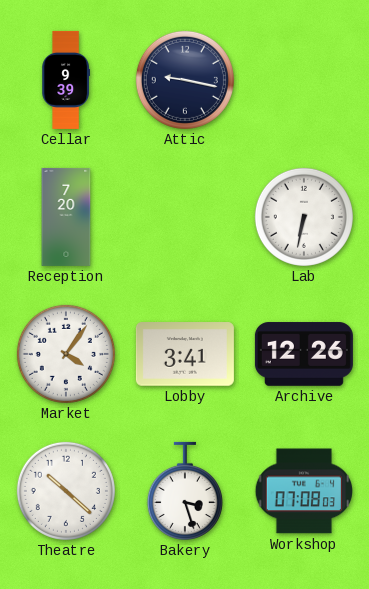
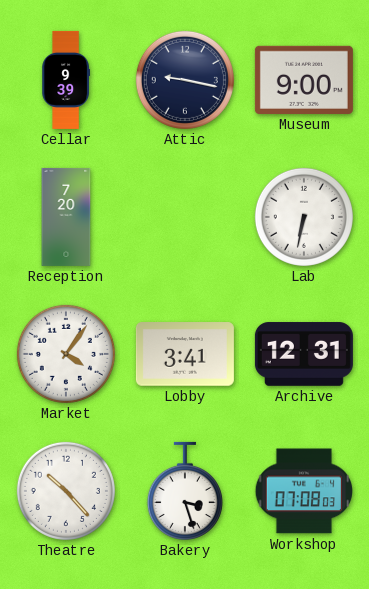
Museum: none -> 9:00 (304, 80)
Archive: 12:26 -> 12:31 (304, 354)
Theatre: 10:22 -> 10:23 (66, 491)
